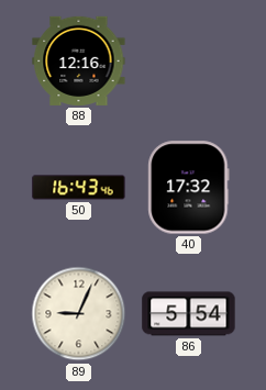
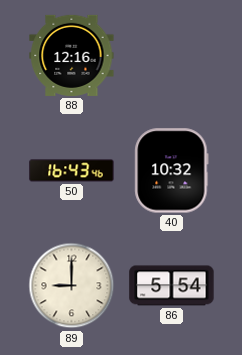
40: 17:32 -> 10:32 (172, 171)
89: 9:04 -> 9:00 (72, 286)
